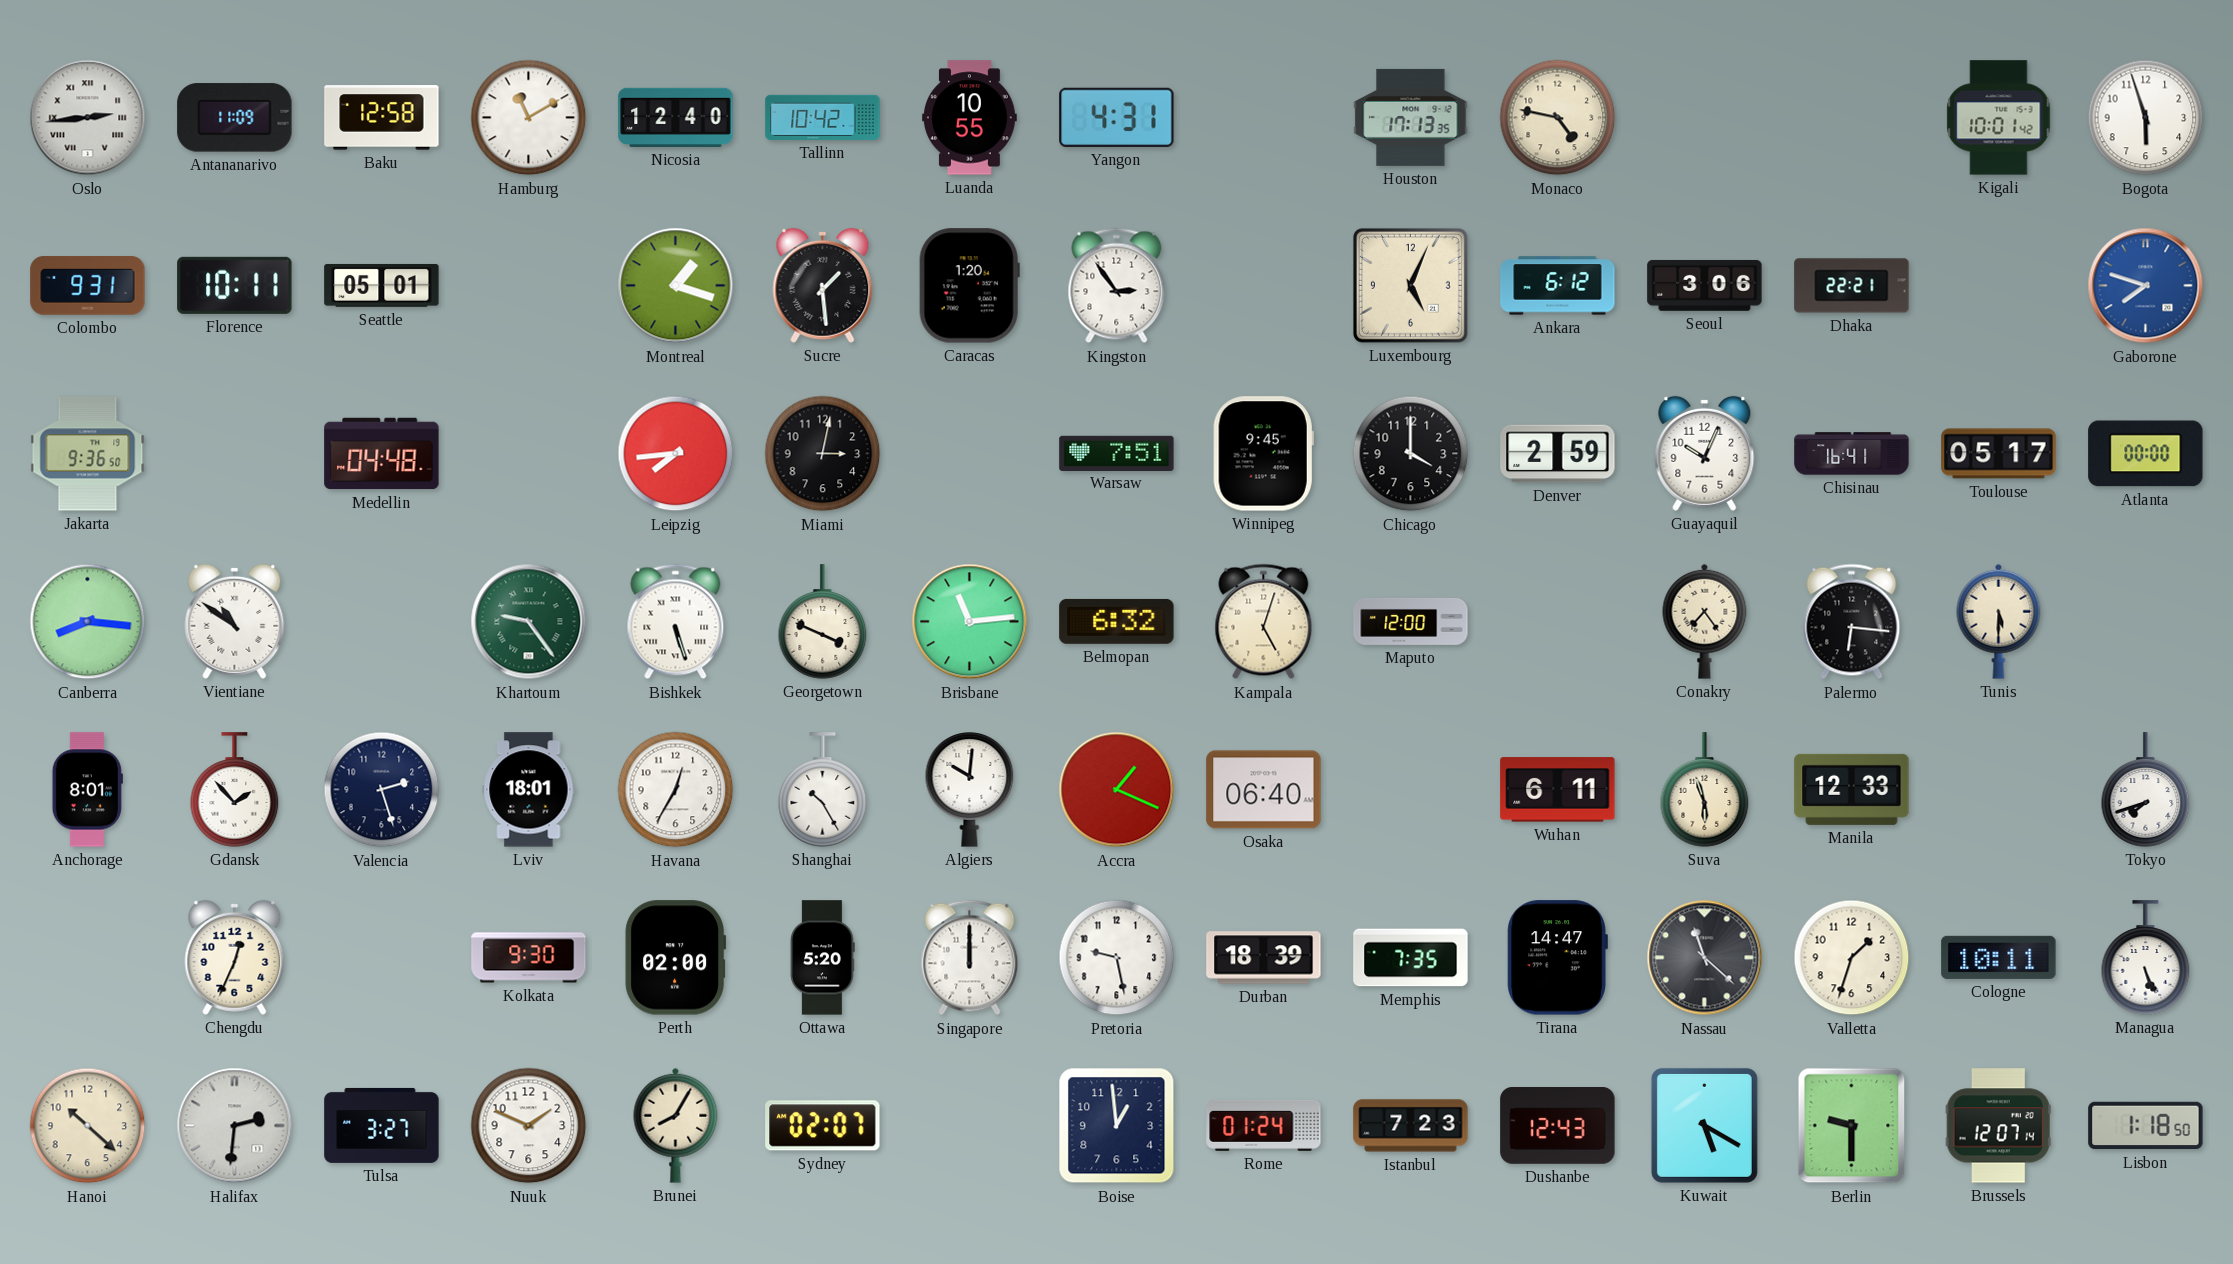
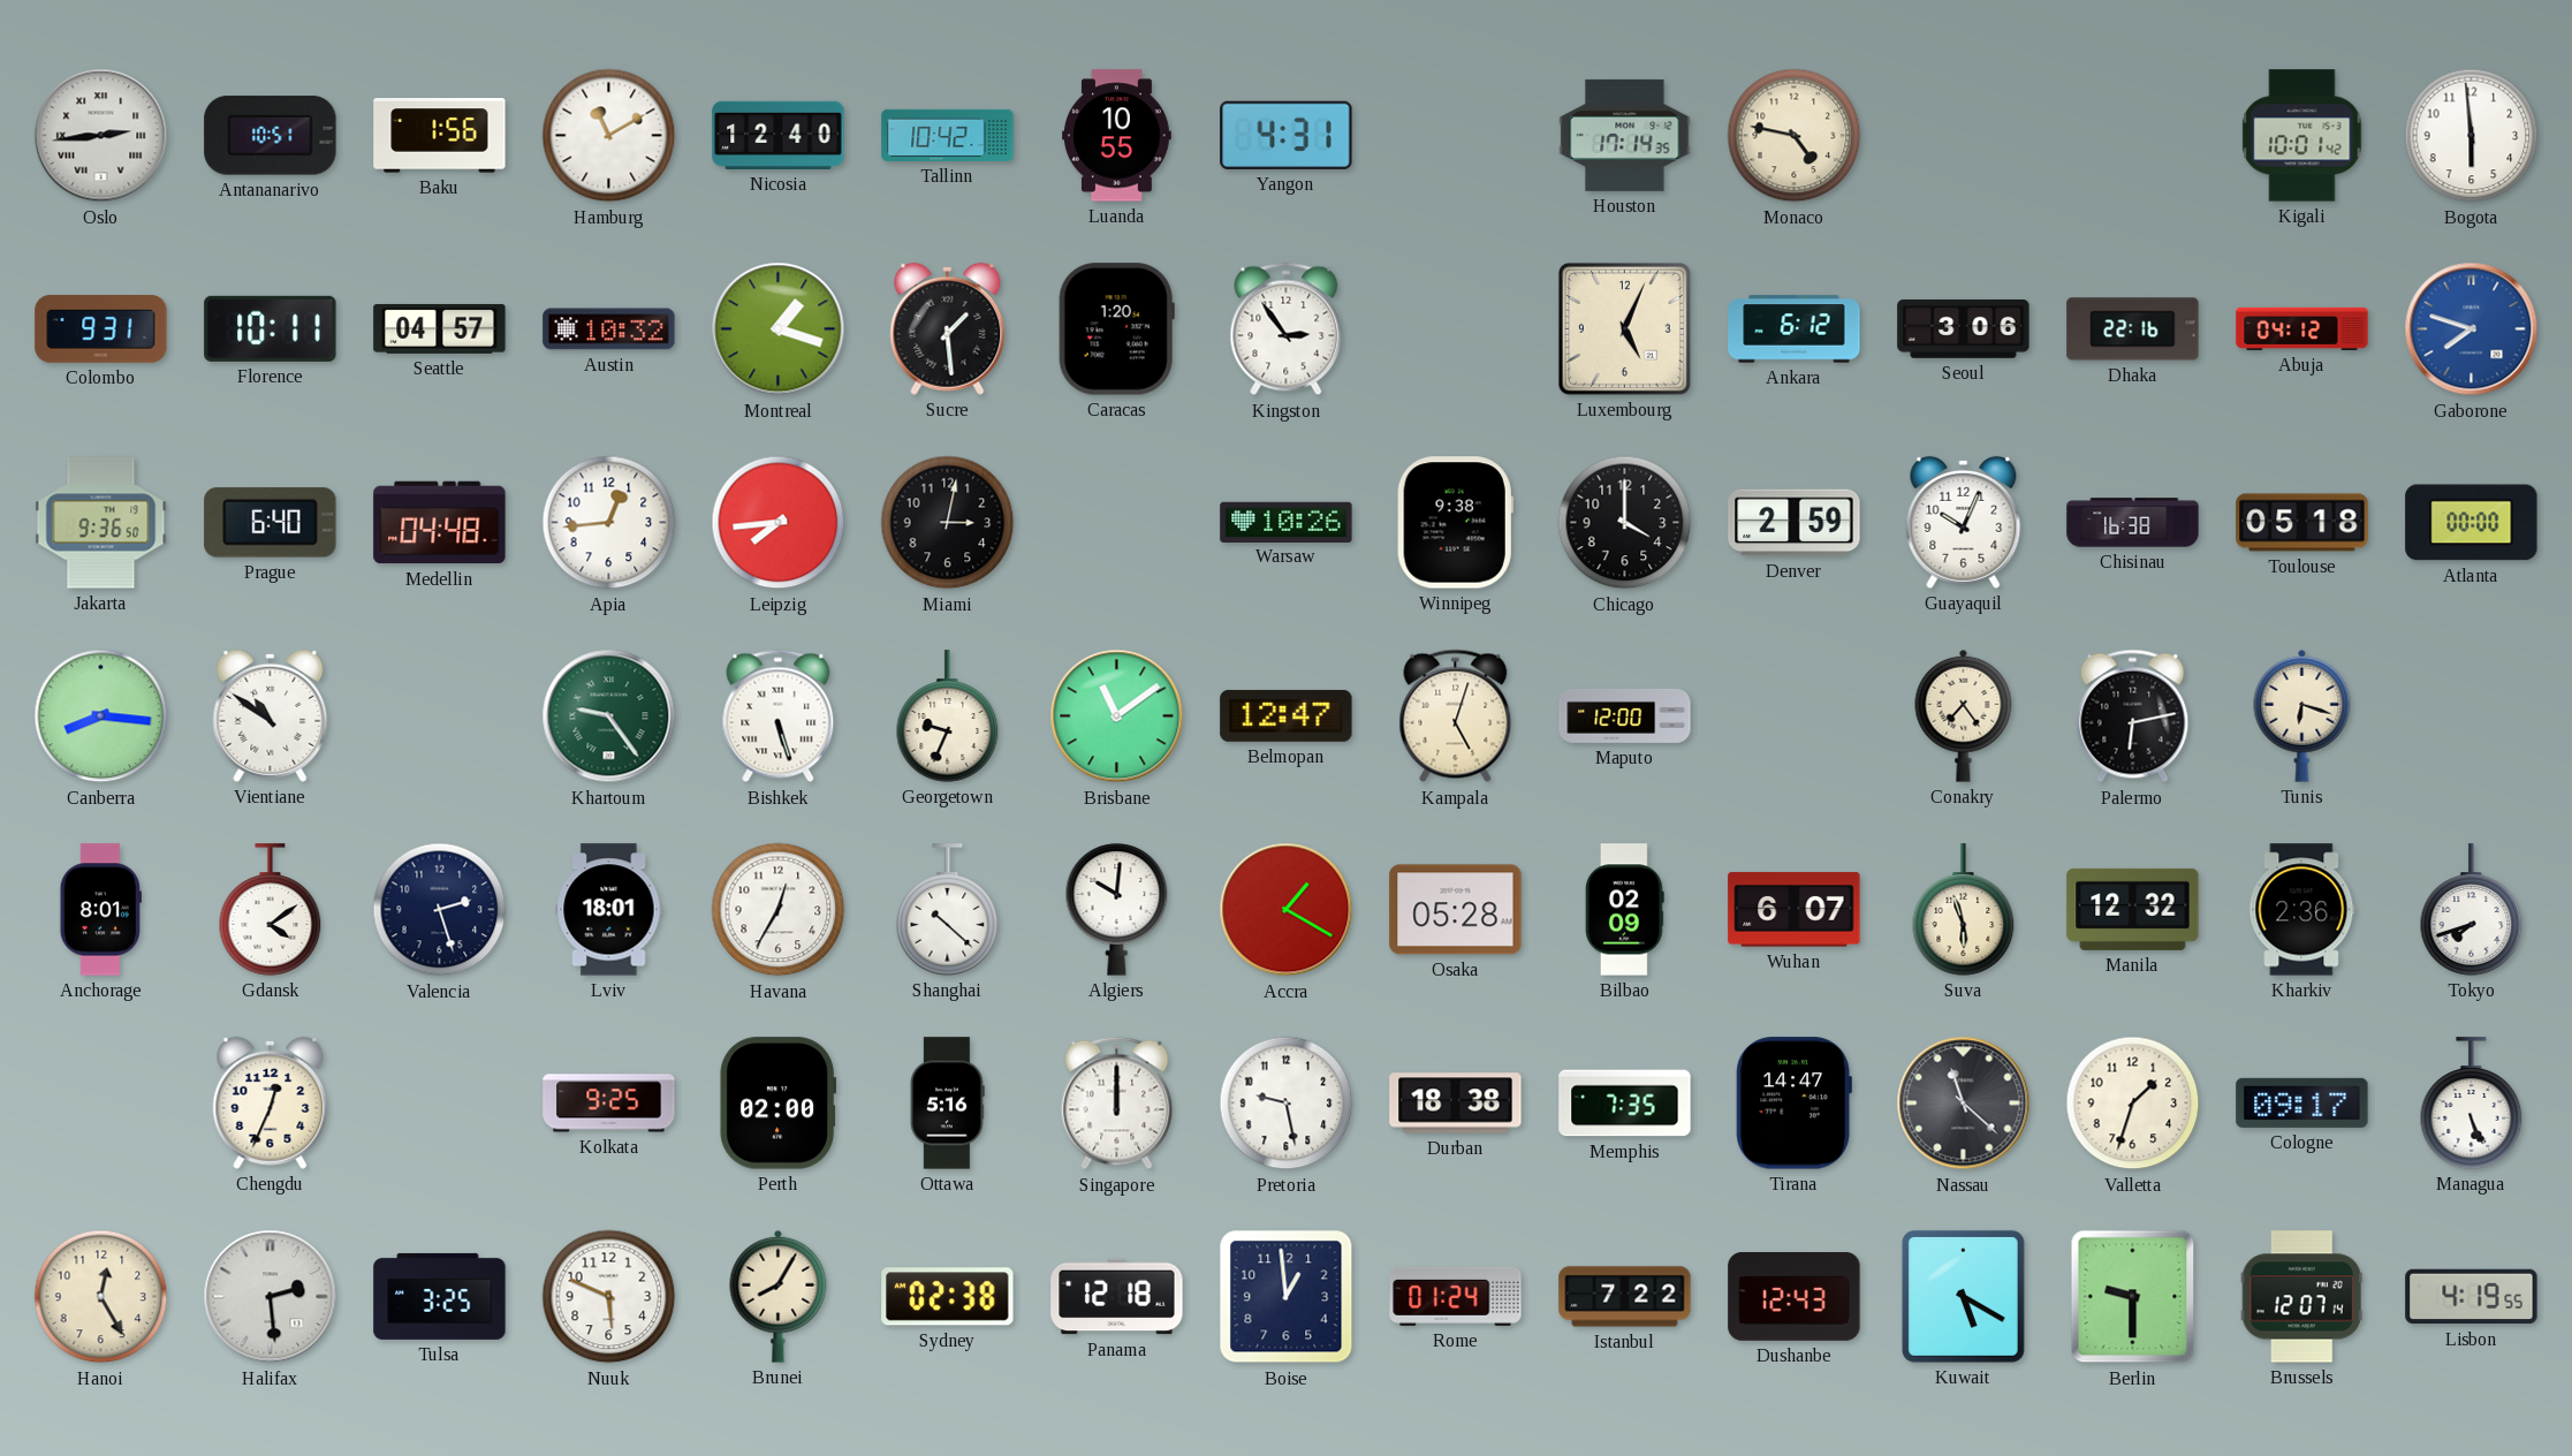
Antananarivo: 11:09 -> 10:51 (271, 136)
Baku: 12:58 -> 1:56 (440, 136)
Houston: 17:13 -> 17:14 (1625, 135)
Bogota: 5:57 -> 5:59 (2472, 136)
Seattle: 05:01 -> 04:57 (440, 329)
Austin: none -> 10:32 (609, 329)
Dhaka: 22:21 -> 22:16 (2133, 329)
Abuja: none -> 04:12 (2302, 328)
Prague: none -> 6:40 (271, 523)
Apia: none -> 12:44 (609, 523)
Warsaw: 7:51 -> 10:26 (1287, 522)
Winnipeg: 9:45 -> 9:38 (1455, 523)
Chisinau: 16:41 -> 16:38 (2133, 523)
Toulouse: 05:17 -> 05:18 (2302, 523)
Georgetown: 3:49 -> 9:34 (948, 716)
Brisbane: 11:14 -> 11:09 (1117, 716)
Belmopan: 6:32 -> 12:47 (1287, 715)
Palermo: 6:16 -> 6:13 (2133, 716)
Tunis: 5:30 -> 6:18 (2302, 715)
Gdansk: 1:53 -> 4:09 (271, 910)
Shanghai: 10:25 -> 10:22 (948, 910)
Accra: 1:19 -> 1:20 (1287, 910)
Osaka: 06:40 -> 05:28 (1456, 910)
Bilbao: none -> 02:09 (1625, 910)
Wuhan: 6:11 -> 6:07 (1795, 910)
Manila: 12:33 -> 12:32 (2133, 909)
Kharkiv: none -> 2:36 (2302, 910)
Kolkata: 9:30 -> 9:25 (609, 1104)
Ottawa: 5:20 -> 5:16 (947, 1104)
Durban: 18:39 -> 18:38 (1456, 1104)
Cologne: 10:11 -> 09:17 (2302, 1102)
Hanoi: 10:22 -> 12:25 (101, 1297)
Halifax: 2:31 -> 2:29 (271, 1297)
Tulsa: 3:27 -> 3:25 (440, 1296)
Nuuk: 1:49 -> 5:49 (609, 1297)
Sydney: 02:07 -> 02:38 (948, 1297)
Panama: none -> 12:18 (1117, 1297)
Istanbul: 7:23 -> 7:22 (1625, 1297)
Lisbon: 1:18 -> 4:19 (2472, 1297)
